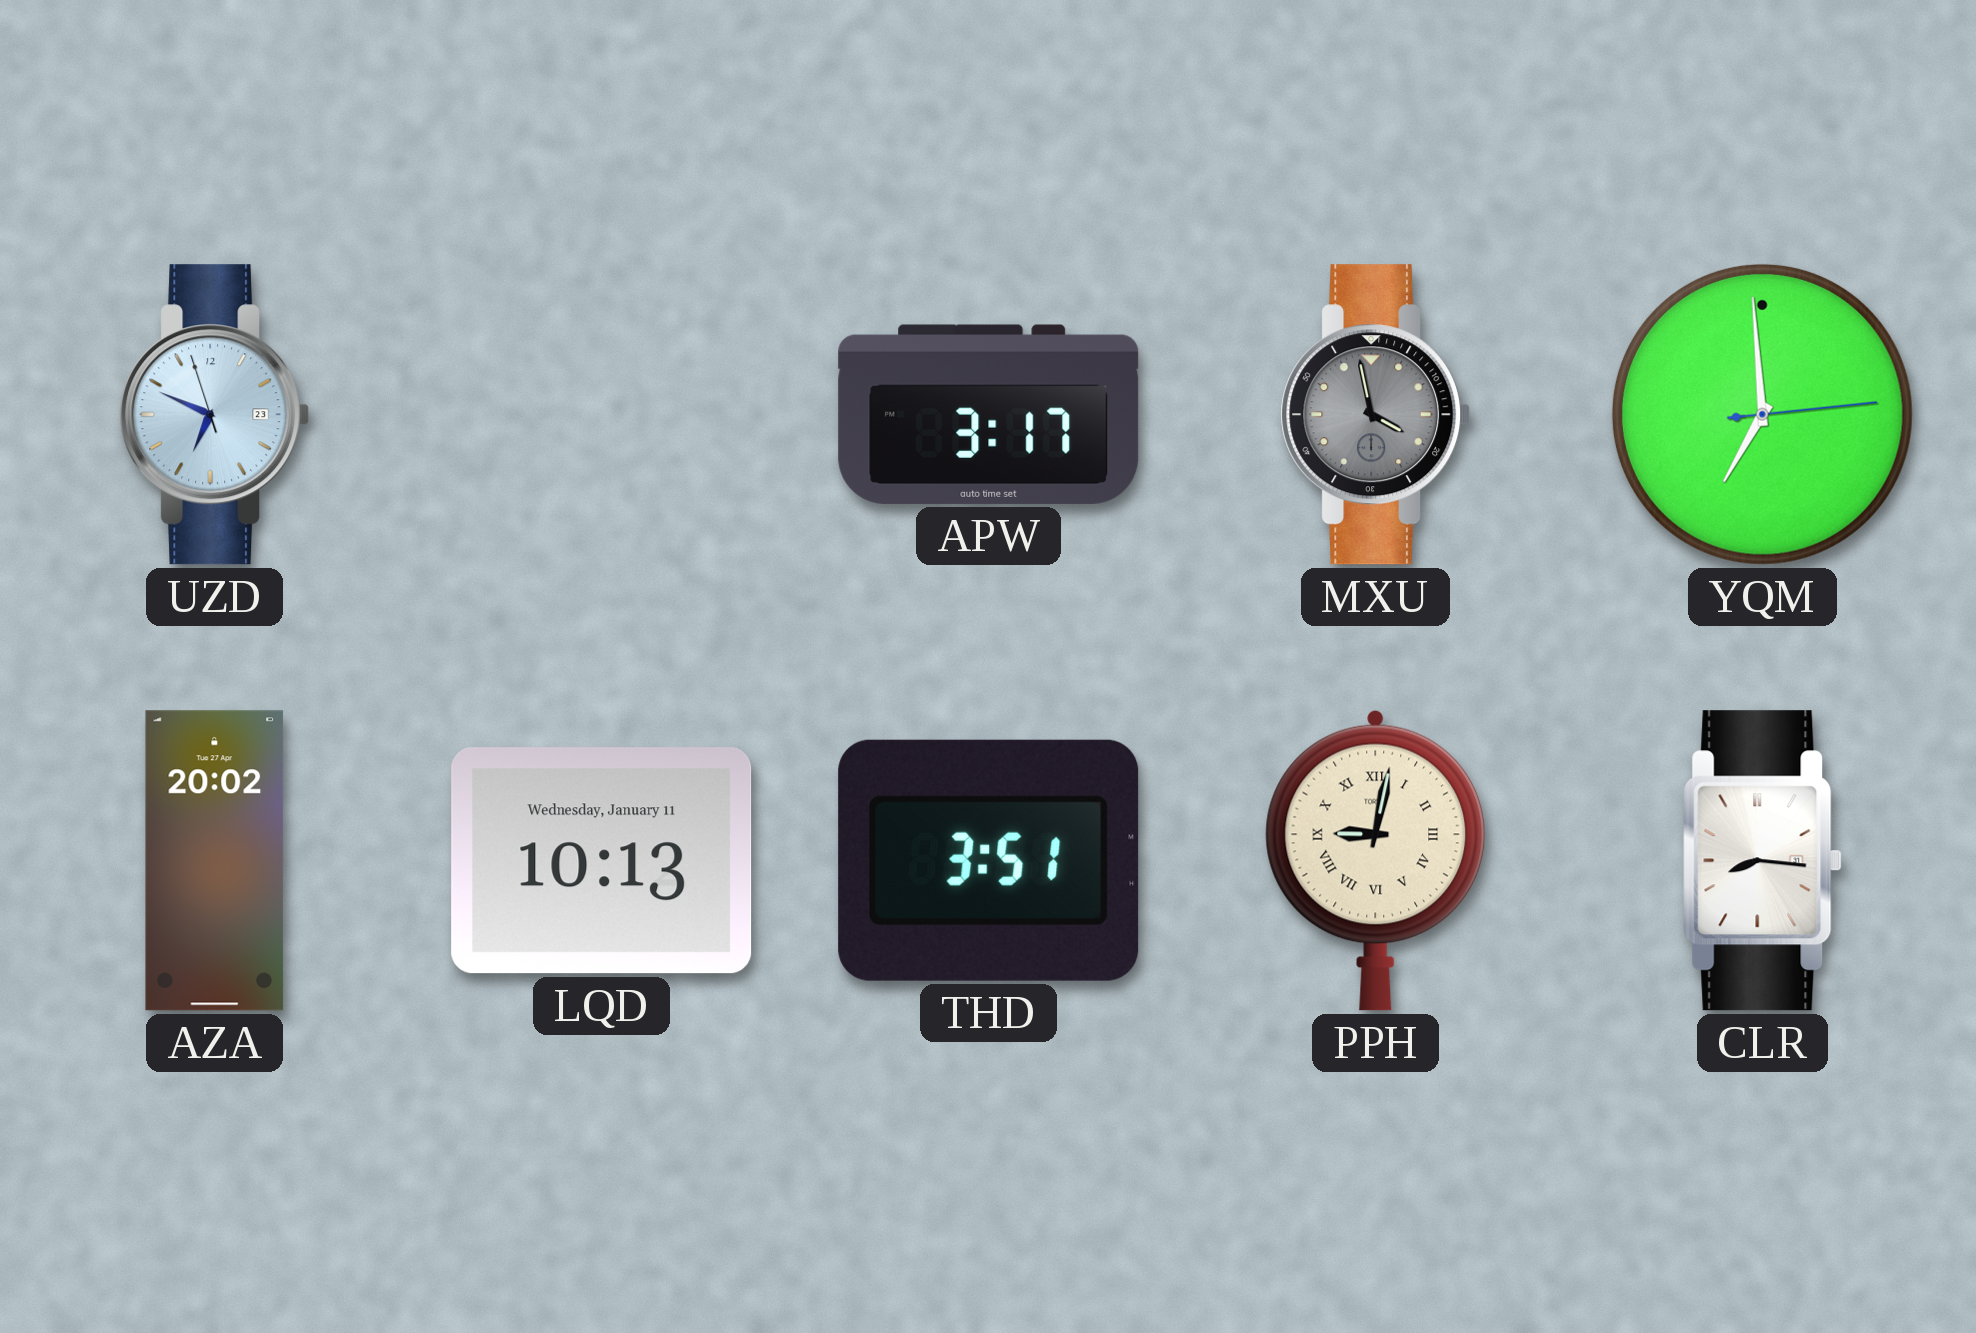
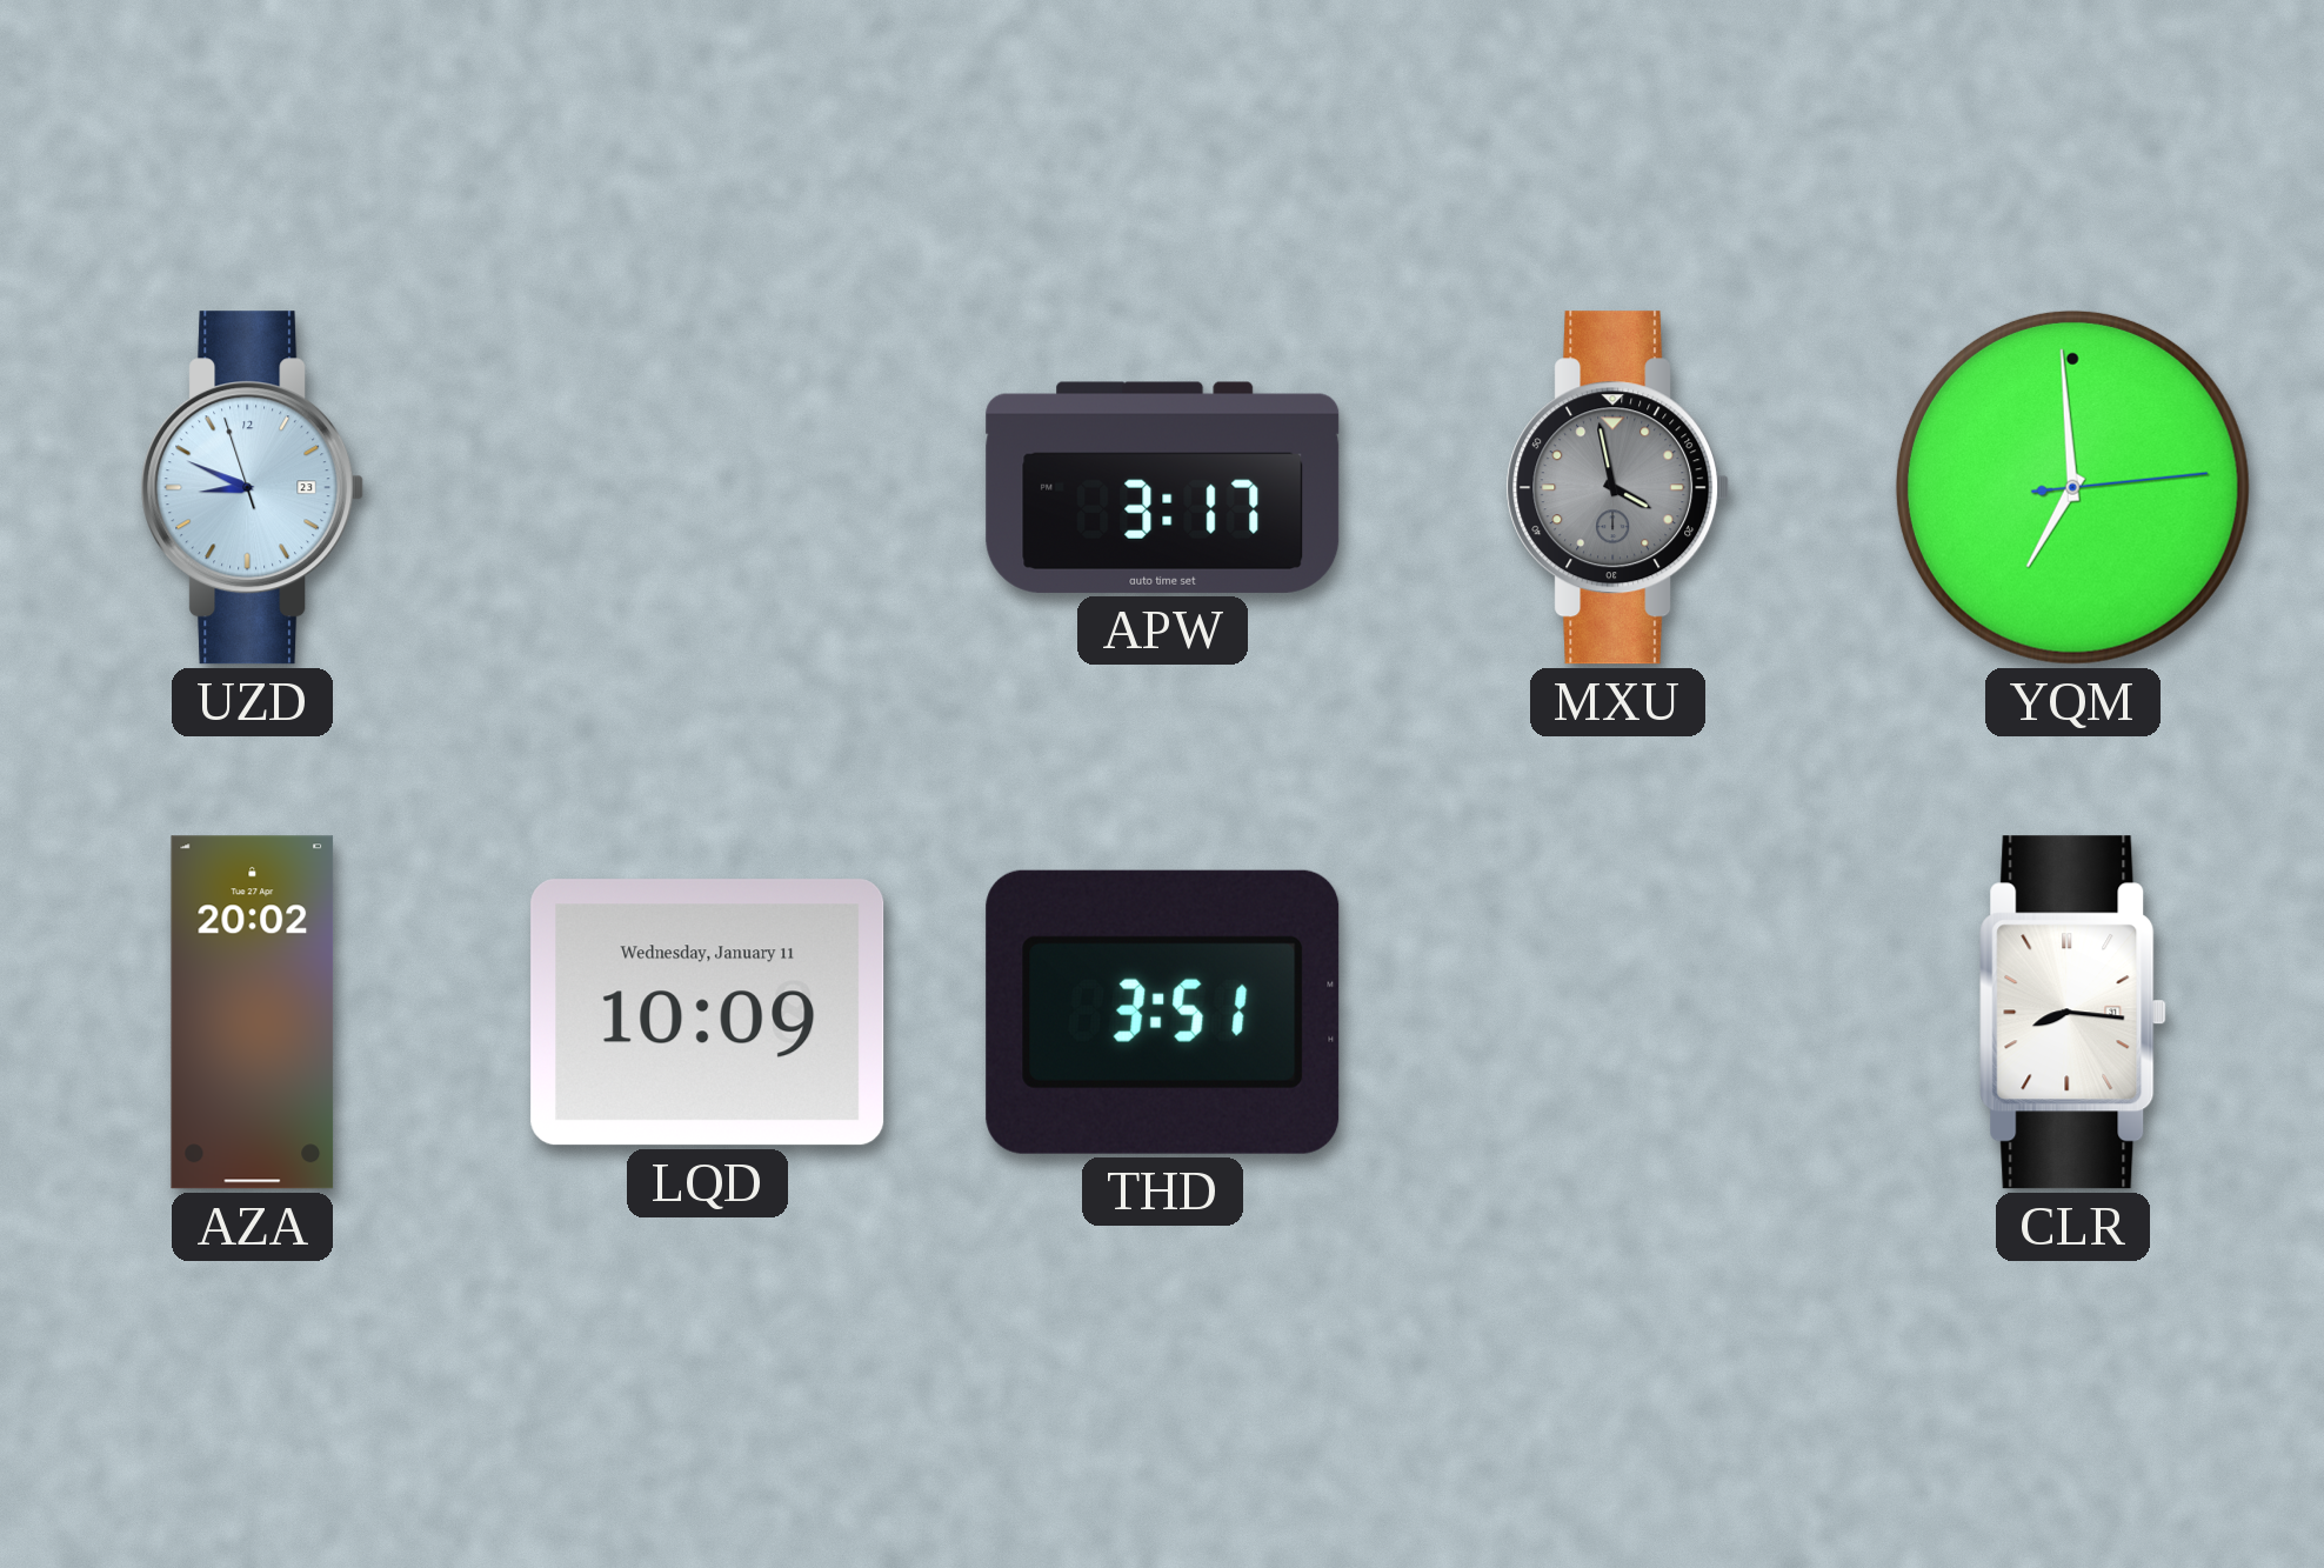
UZD: 6:48 -> 8:48 (253, 488)
LQD: 10:13 -> 10:09 (708, 1013)
PPH: 9:02 -> none (1376, 860)
